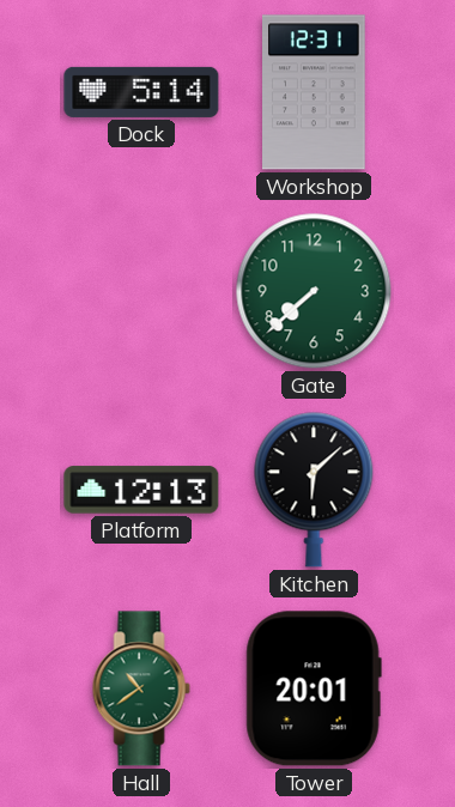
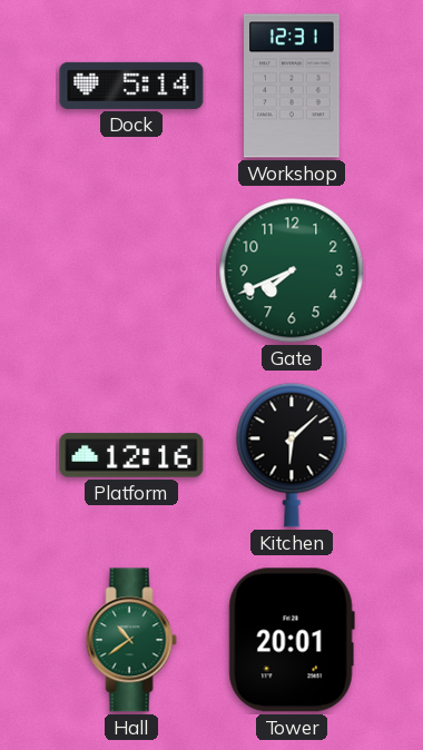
Gate: 7:38 -> 7:41 (292, 270)
Platform: 12:13 -> 12:16 (131, 455)
